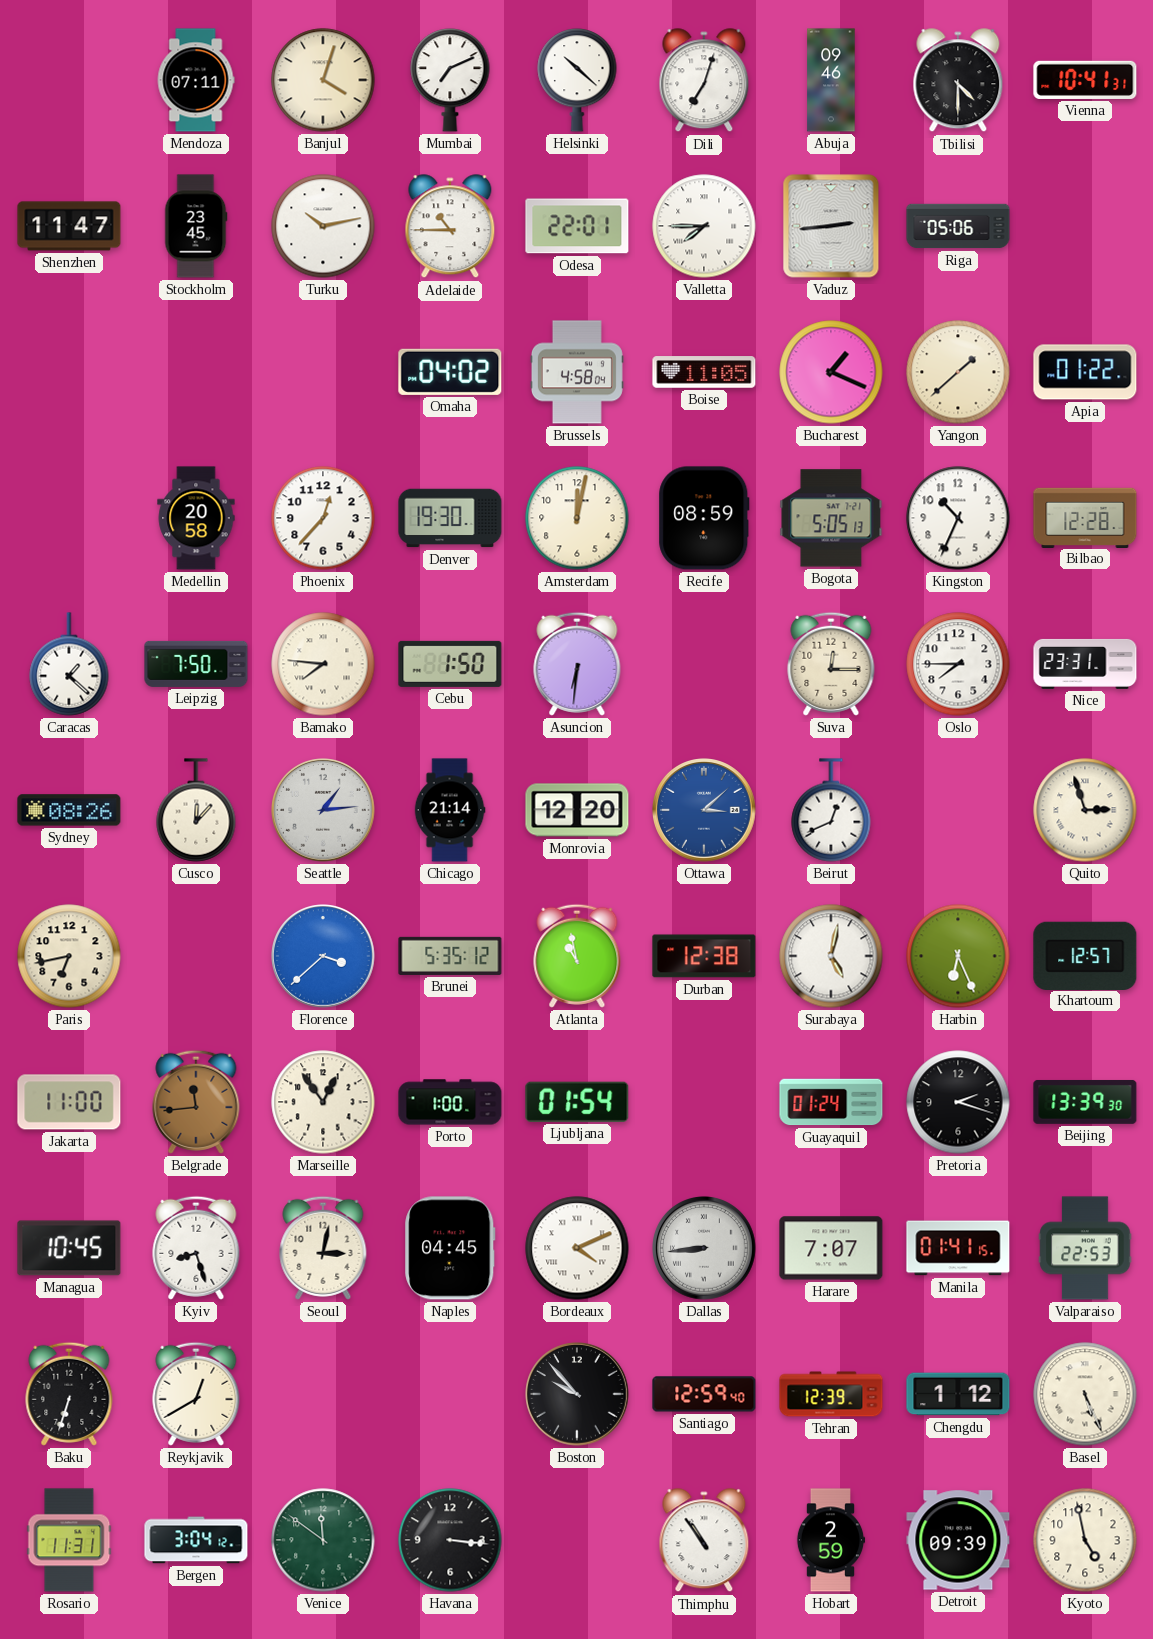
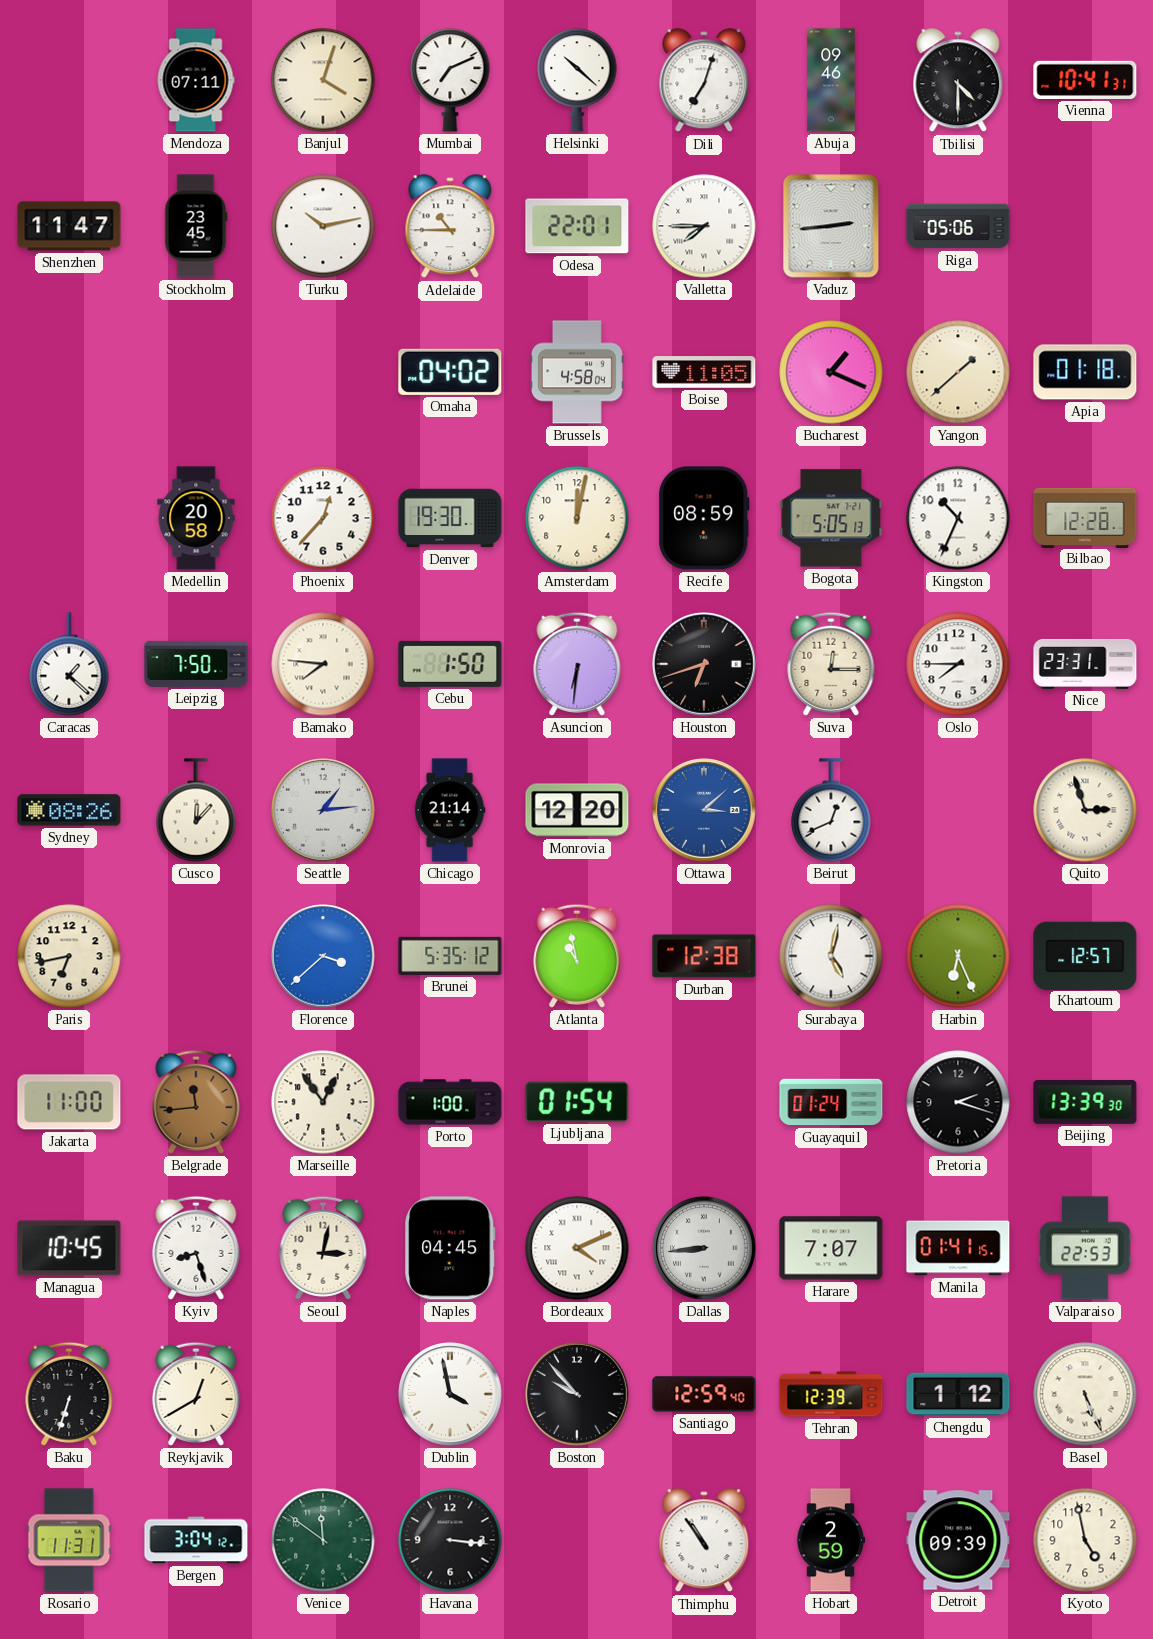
Apia: 01:22 -> 01:18 (1085, 372)
Houston: none -> 6:42 (704, 664)
Dublin: none -> 3:58 (450, 1394)
